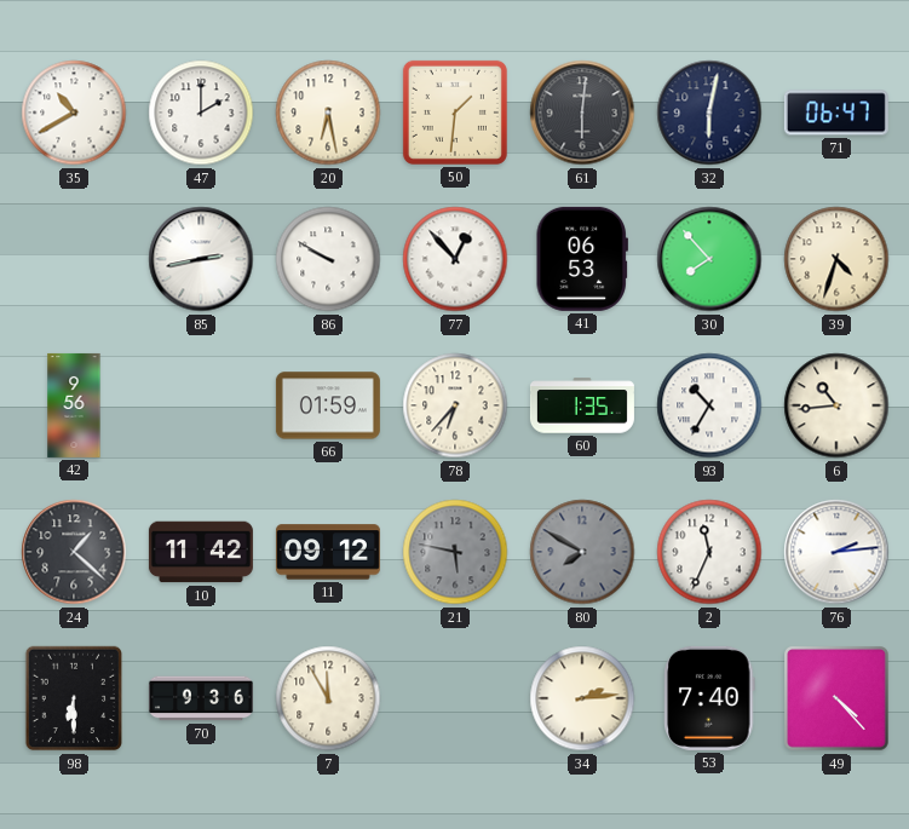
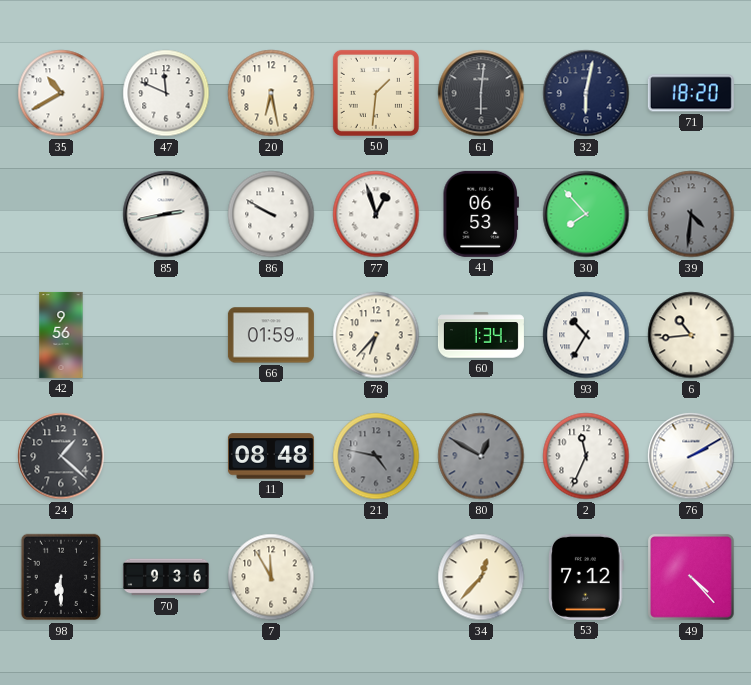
47: 2:00 -> 11:49 (166, 93)
71: 06:47 -> 18:20 (691, 93)
77: 12:53 -> 12:57 (376, 214)
39: 4:33 -> 4:31 (691, 214)
39 dial: cream -> grey (691, 214)
60: 1:35 -> 1:34 (481, 335)
10: 11:42 -> none (201, 552)
11: 09:12 -> 08:48 (271, 456)
21: 5:47 -> 4:47 (376, 456)
80: 7:50 -> 12:50 (481, 456)
76: 2:14 -> 2:10 (691, 456)
34: 2:14 -> 12:37 (481, 577)
53: 7:40 -> 7:12 (586, 577)
